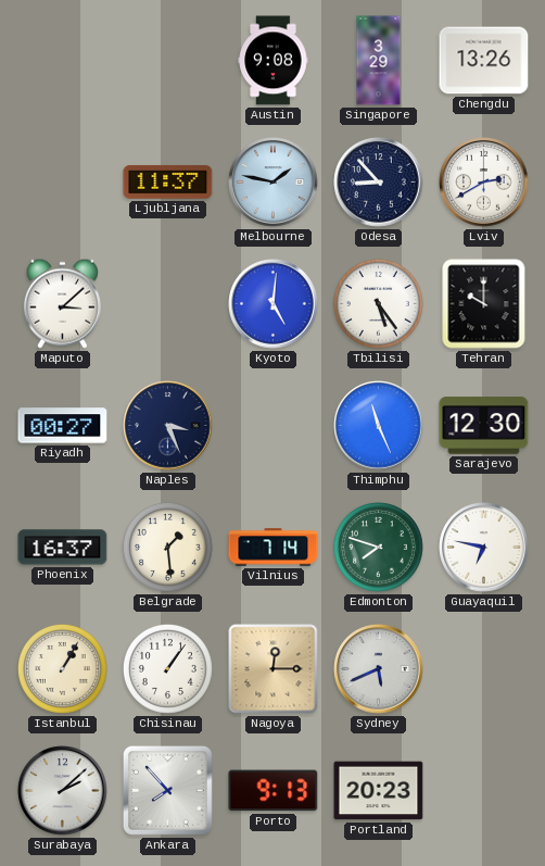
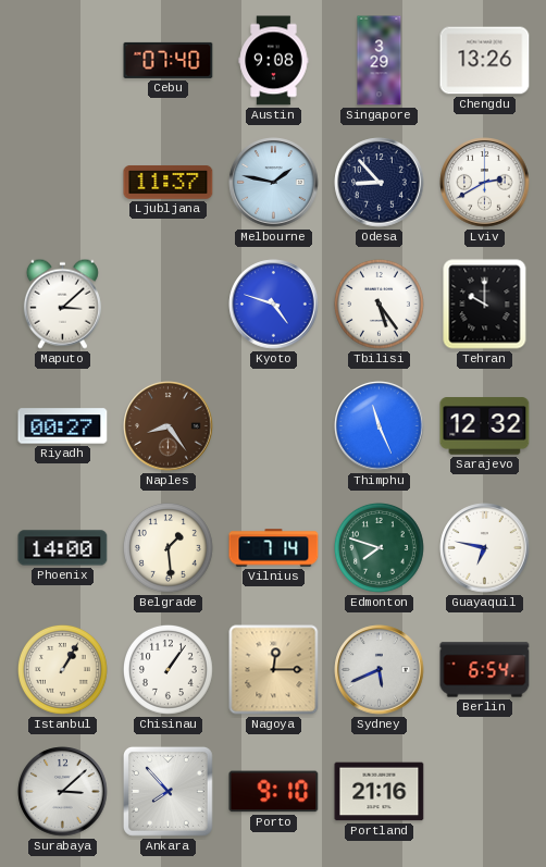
Cebu: none -> 07:40 (169, 60)
Kyoto: 5:01 -> 4:48 (274, 305)
Naples: 3:26 -> 8:24 (169, 426)
Naples dial: navy -> brown (169, 426)
Sarajevo: 12:30 -> 12:32 (485, 426)
Phoenix: 16:37 -> 14:00 (63, 548)
Berlin: none -> 6:54 (485, 670)
Surabaya: 2:08 -> 3:08 (63, 792)
Porto: 9:13 -> 9:10 (274, 792)
Portland: 20:23 -> 21:16 (380, 792)
